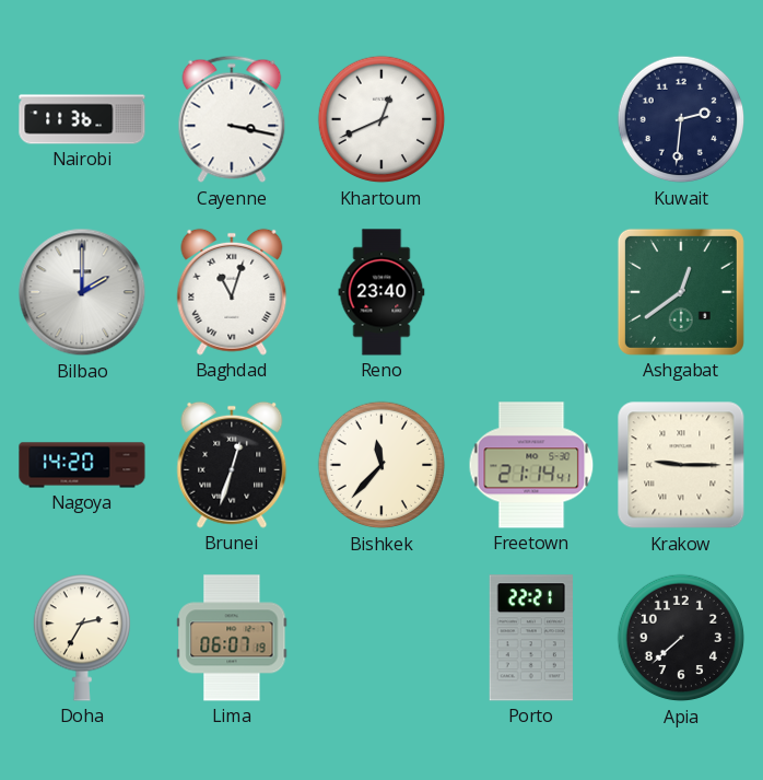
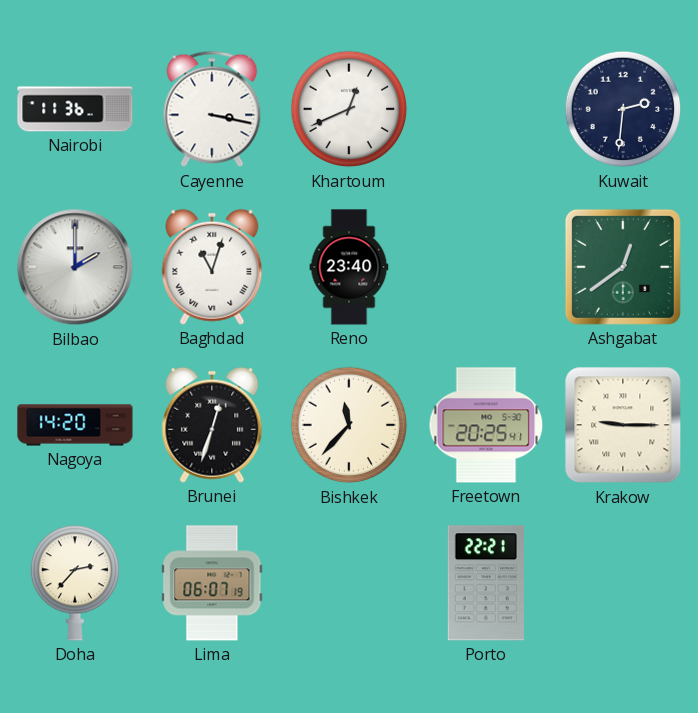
Freetown: 21:14 -> 20:25 (486, 425)
Doha: 2:35 -> 2:37 (74, 583)
Apia: 7:38 -> none (681, 638)
